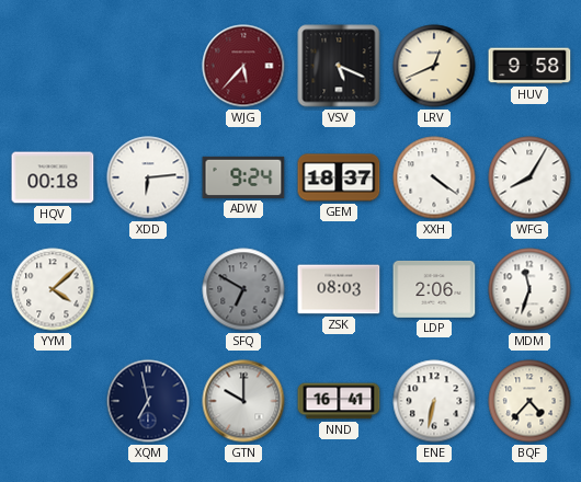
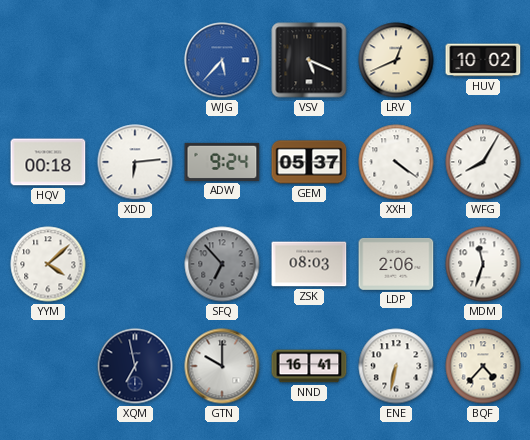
WJG dial: burgundy -> blue (222, 60)
HUV: 9:58 -> 10:02 (483, 60)
GEM: 18:37 -> 05:37 (309, 162)
SFQ: 6:50 -> 6:53 (222, 264)
